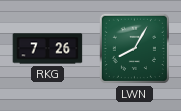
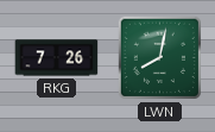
LWN: 8:05 -> 8:02 (159, 57)
